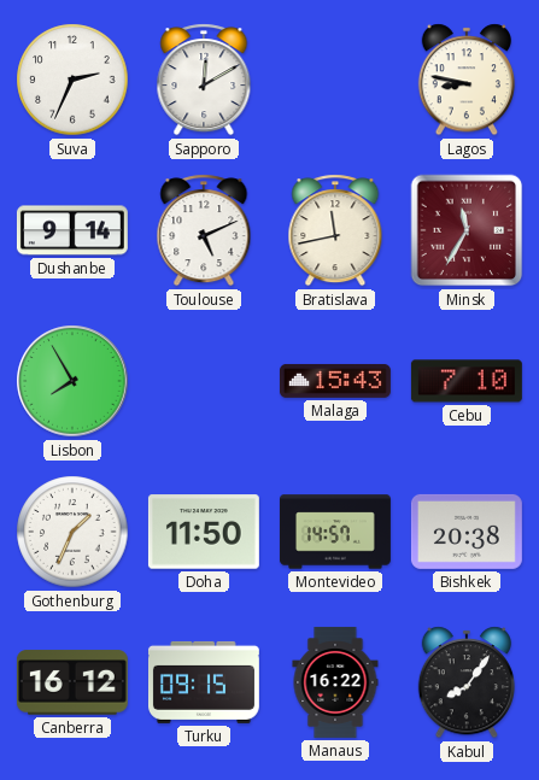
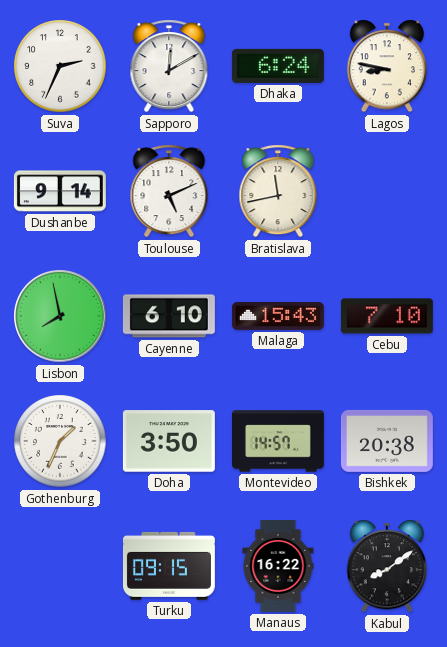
Dhaka: none -> 6:24 (278, 66)
Minsk: 11:35 -> none (467, 230)
Lisbon: 7:55 -> 7:58 (60, 316)
Cayenne: none -> 6:10 (169, 316)
Doha: 11:50 -> 3:50 (169, 441)
Canberra: 16:12 -> none (72, 682)
Kabul: 8:06 -> 8:09 (386, 566)
